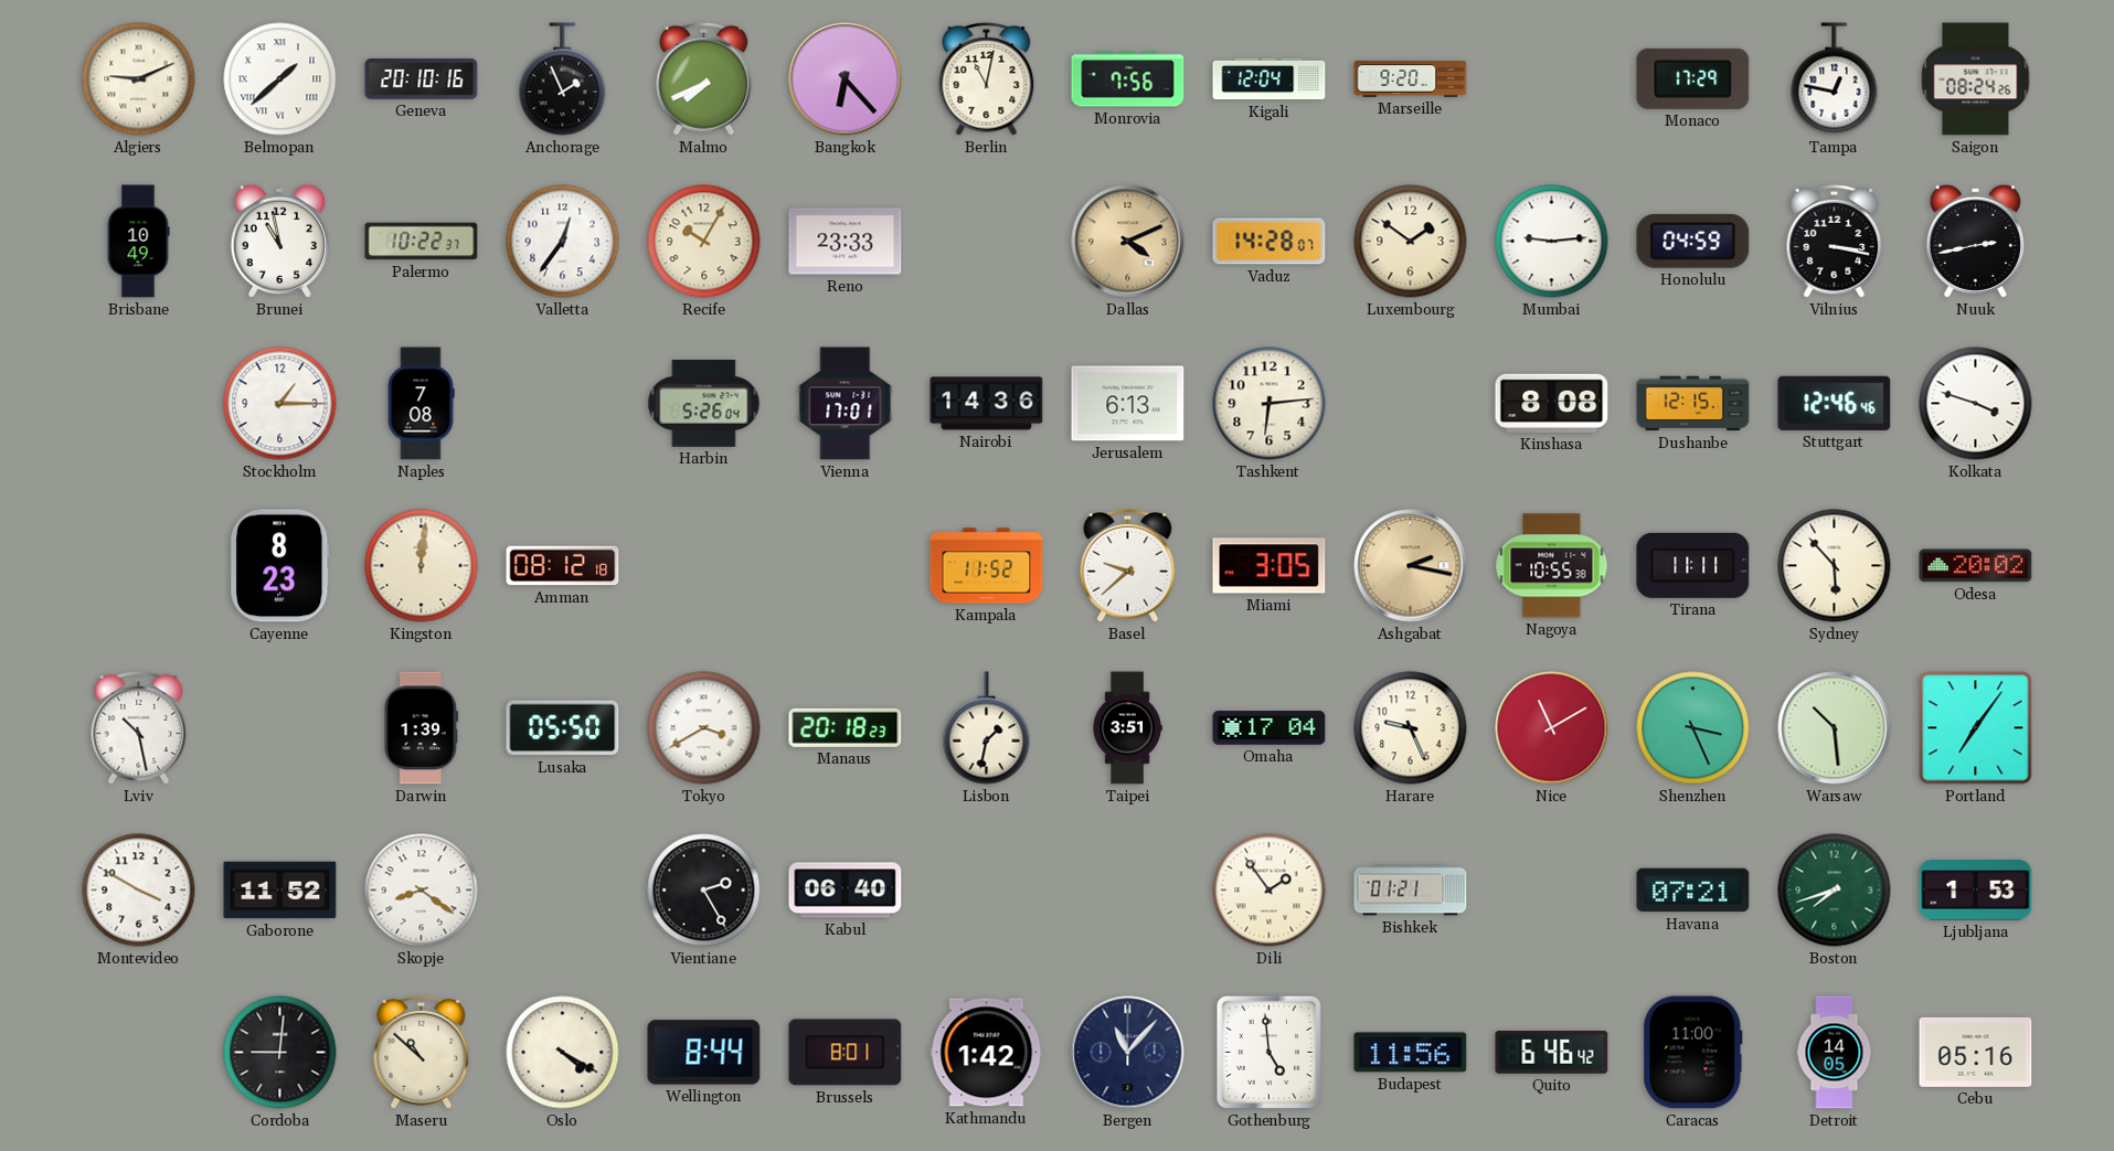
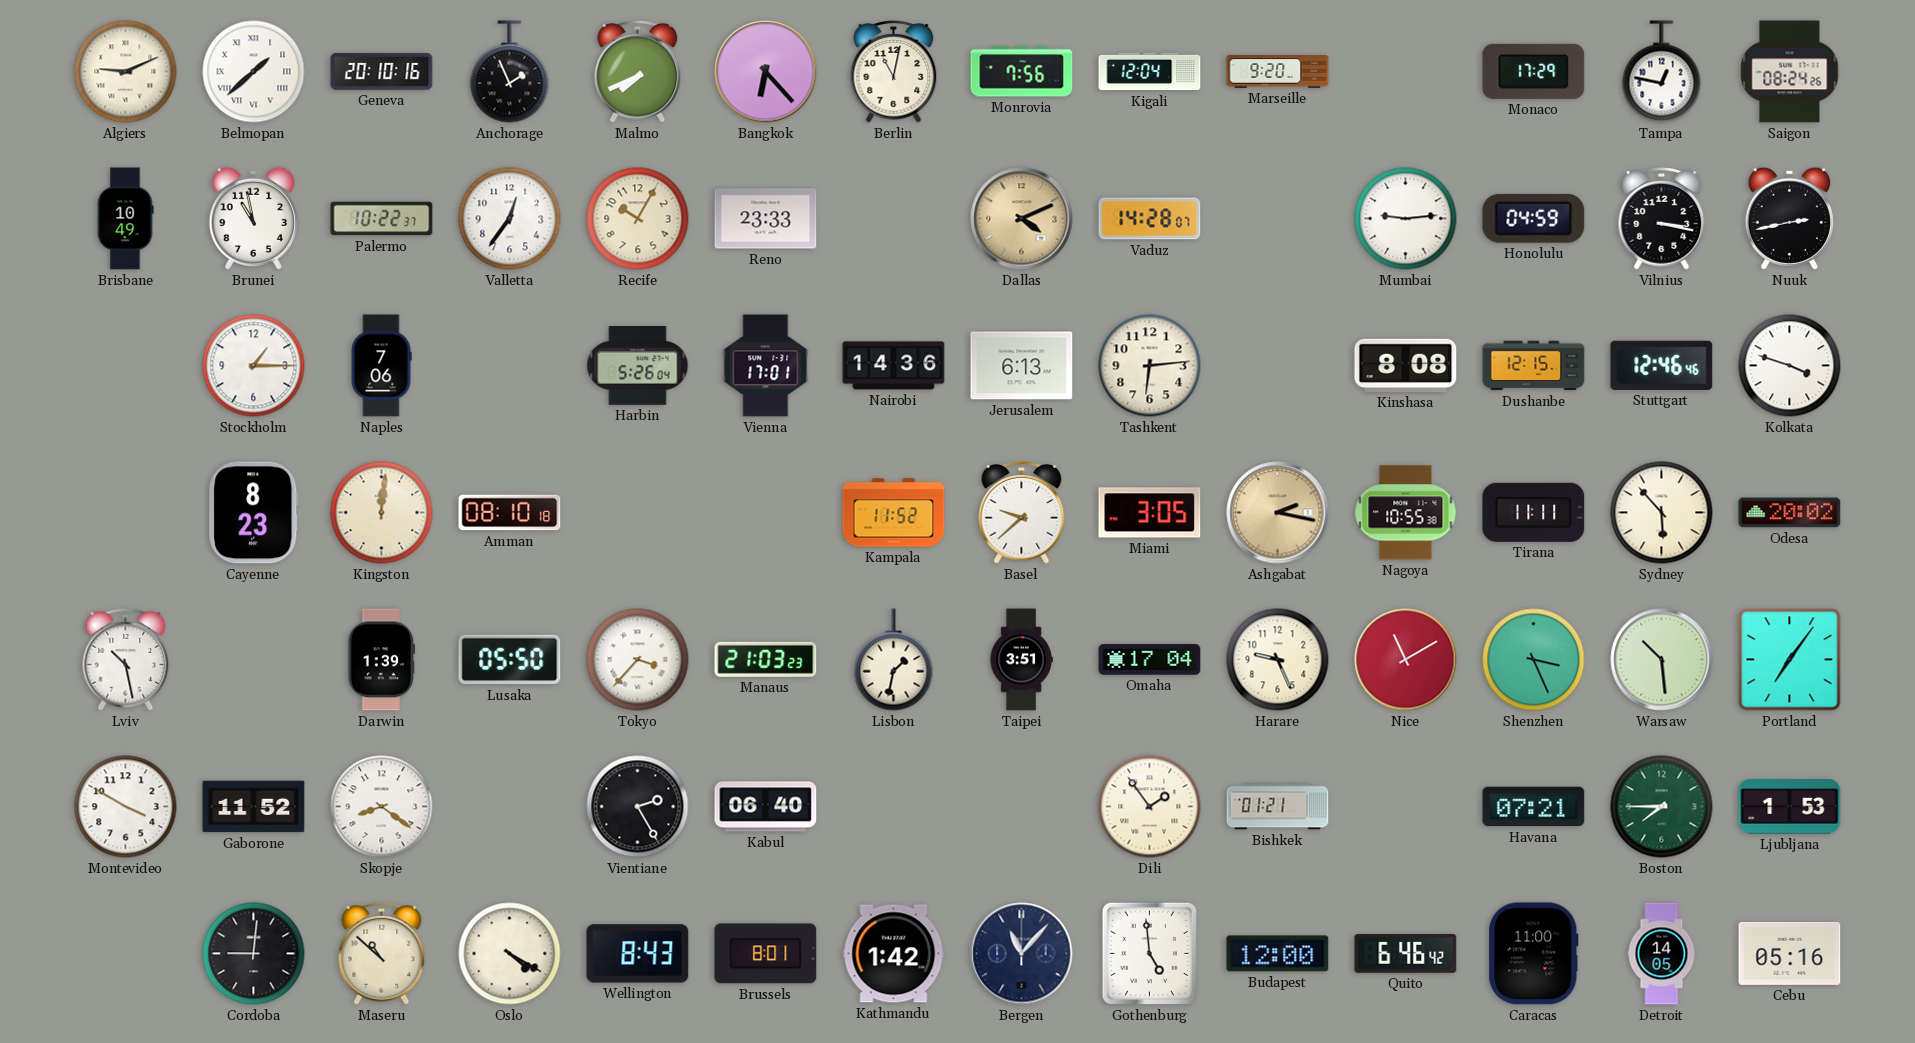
Luxembourg: 1:51 -> none (1411, 242)
Naples: 7:08 -> 7:06 (381, 366)
Amman: 08:12 -> 08:10 (510, 513)
Tokyo: 3:40 -> 3:37 (638, 660)
Manaus: 20:18 -> 21:03 (766, 659)
Boston: 7:42 -> 7:45 (1662, 807)
Wellington: 8:44 -> 8:43 (638, 954)
Budapest: 11:56 -> 12:00 (1278, 954)
